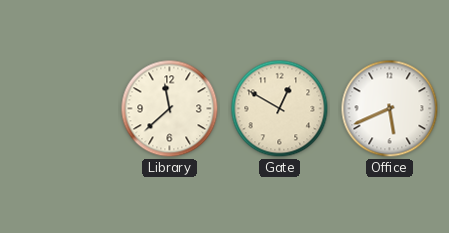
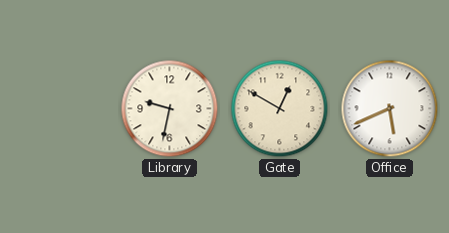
Library: 11:38 -> 9:32 (170, 109)
